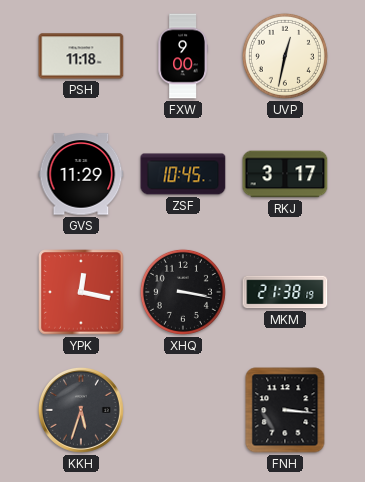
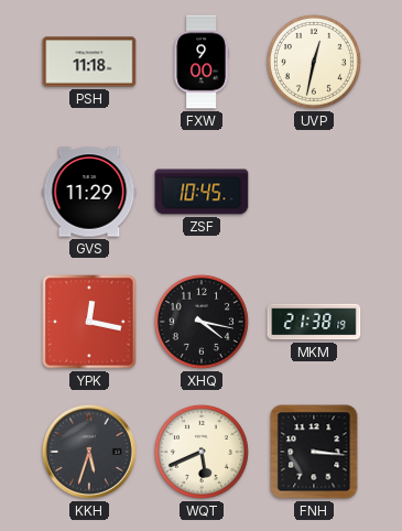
RKJ: 3:17 -> none (285, 174)
XHQ: 3:17 -> 4:17 (202, 322)
WQT: none -> 5:41 (202, 452)
